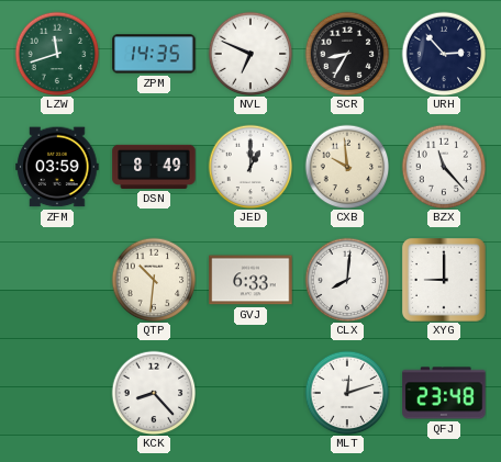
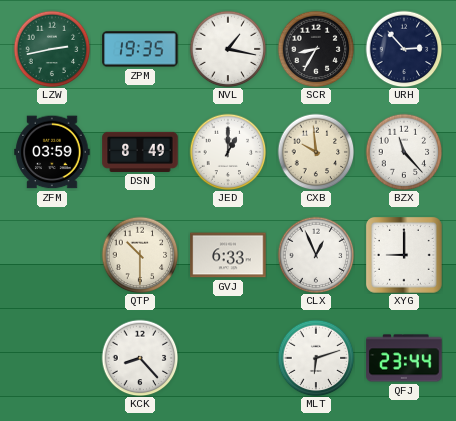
LZW: 11:42 -> 2:43 (52, 49)
ZPM: 14:35 -> 19:35 (140, 49)
NVL: 6:49 -> 1:17 (228, 49)
QTP: 10:31 -> 10:30 (140, 255)
CLX: 8:01 -> 12:56 (316, 255)
MLT: 12:12 -> 6:12 (316, 358)
QFJ: 23:48 -> 23:44 (404, 358)
